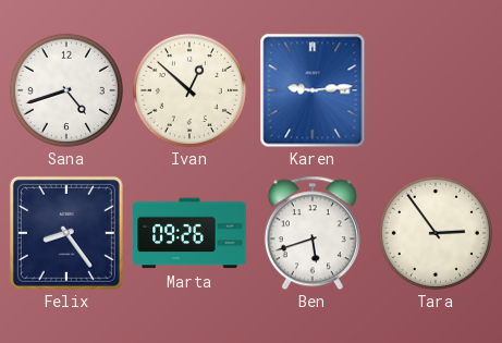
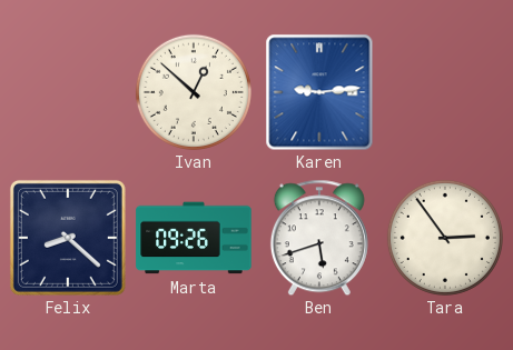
Sana: 4:42 -> none (66, 90)
Felix: 8:24 -> 8:22 (68, 238)
